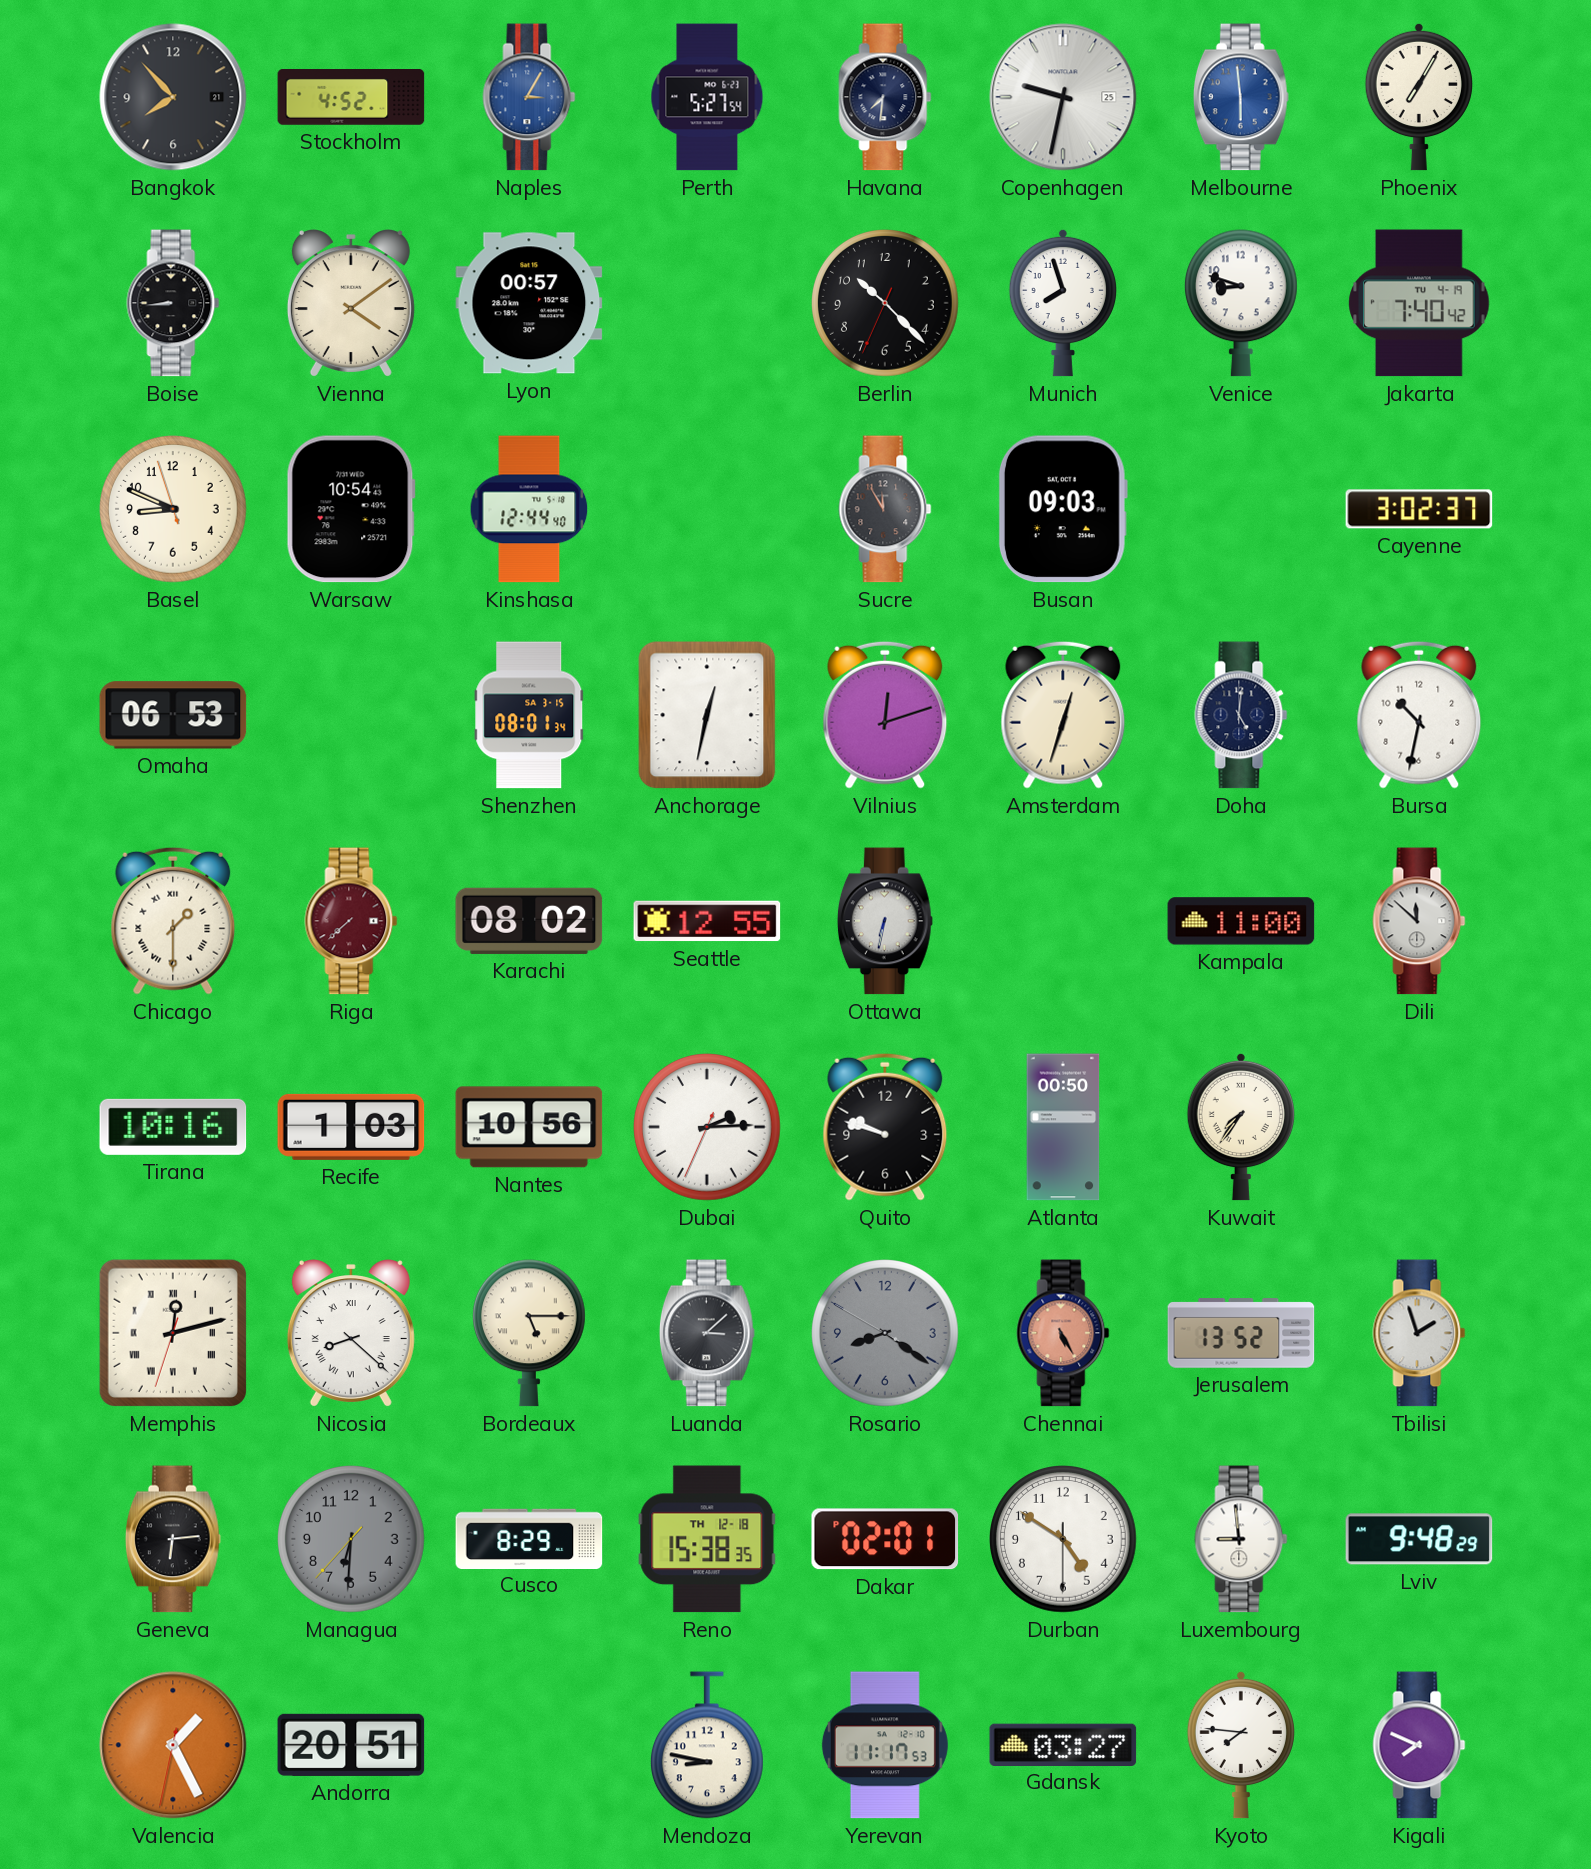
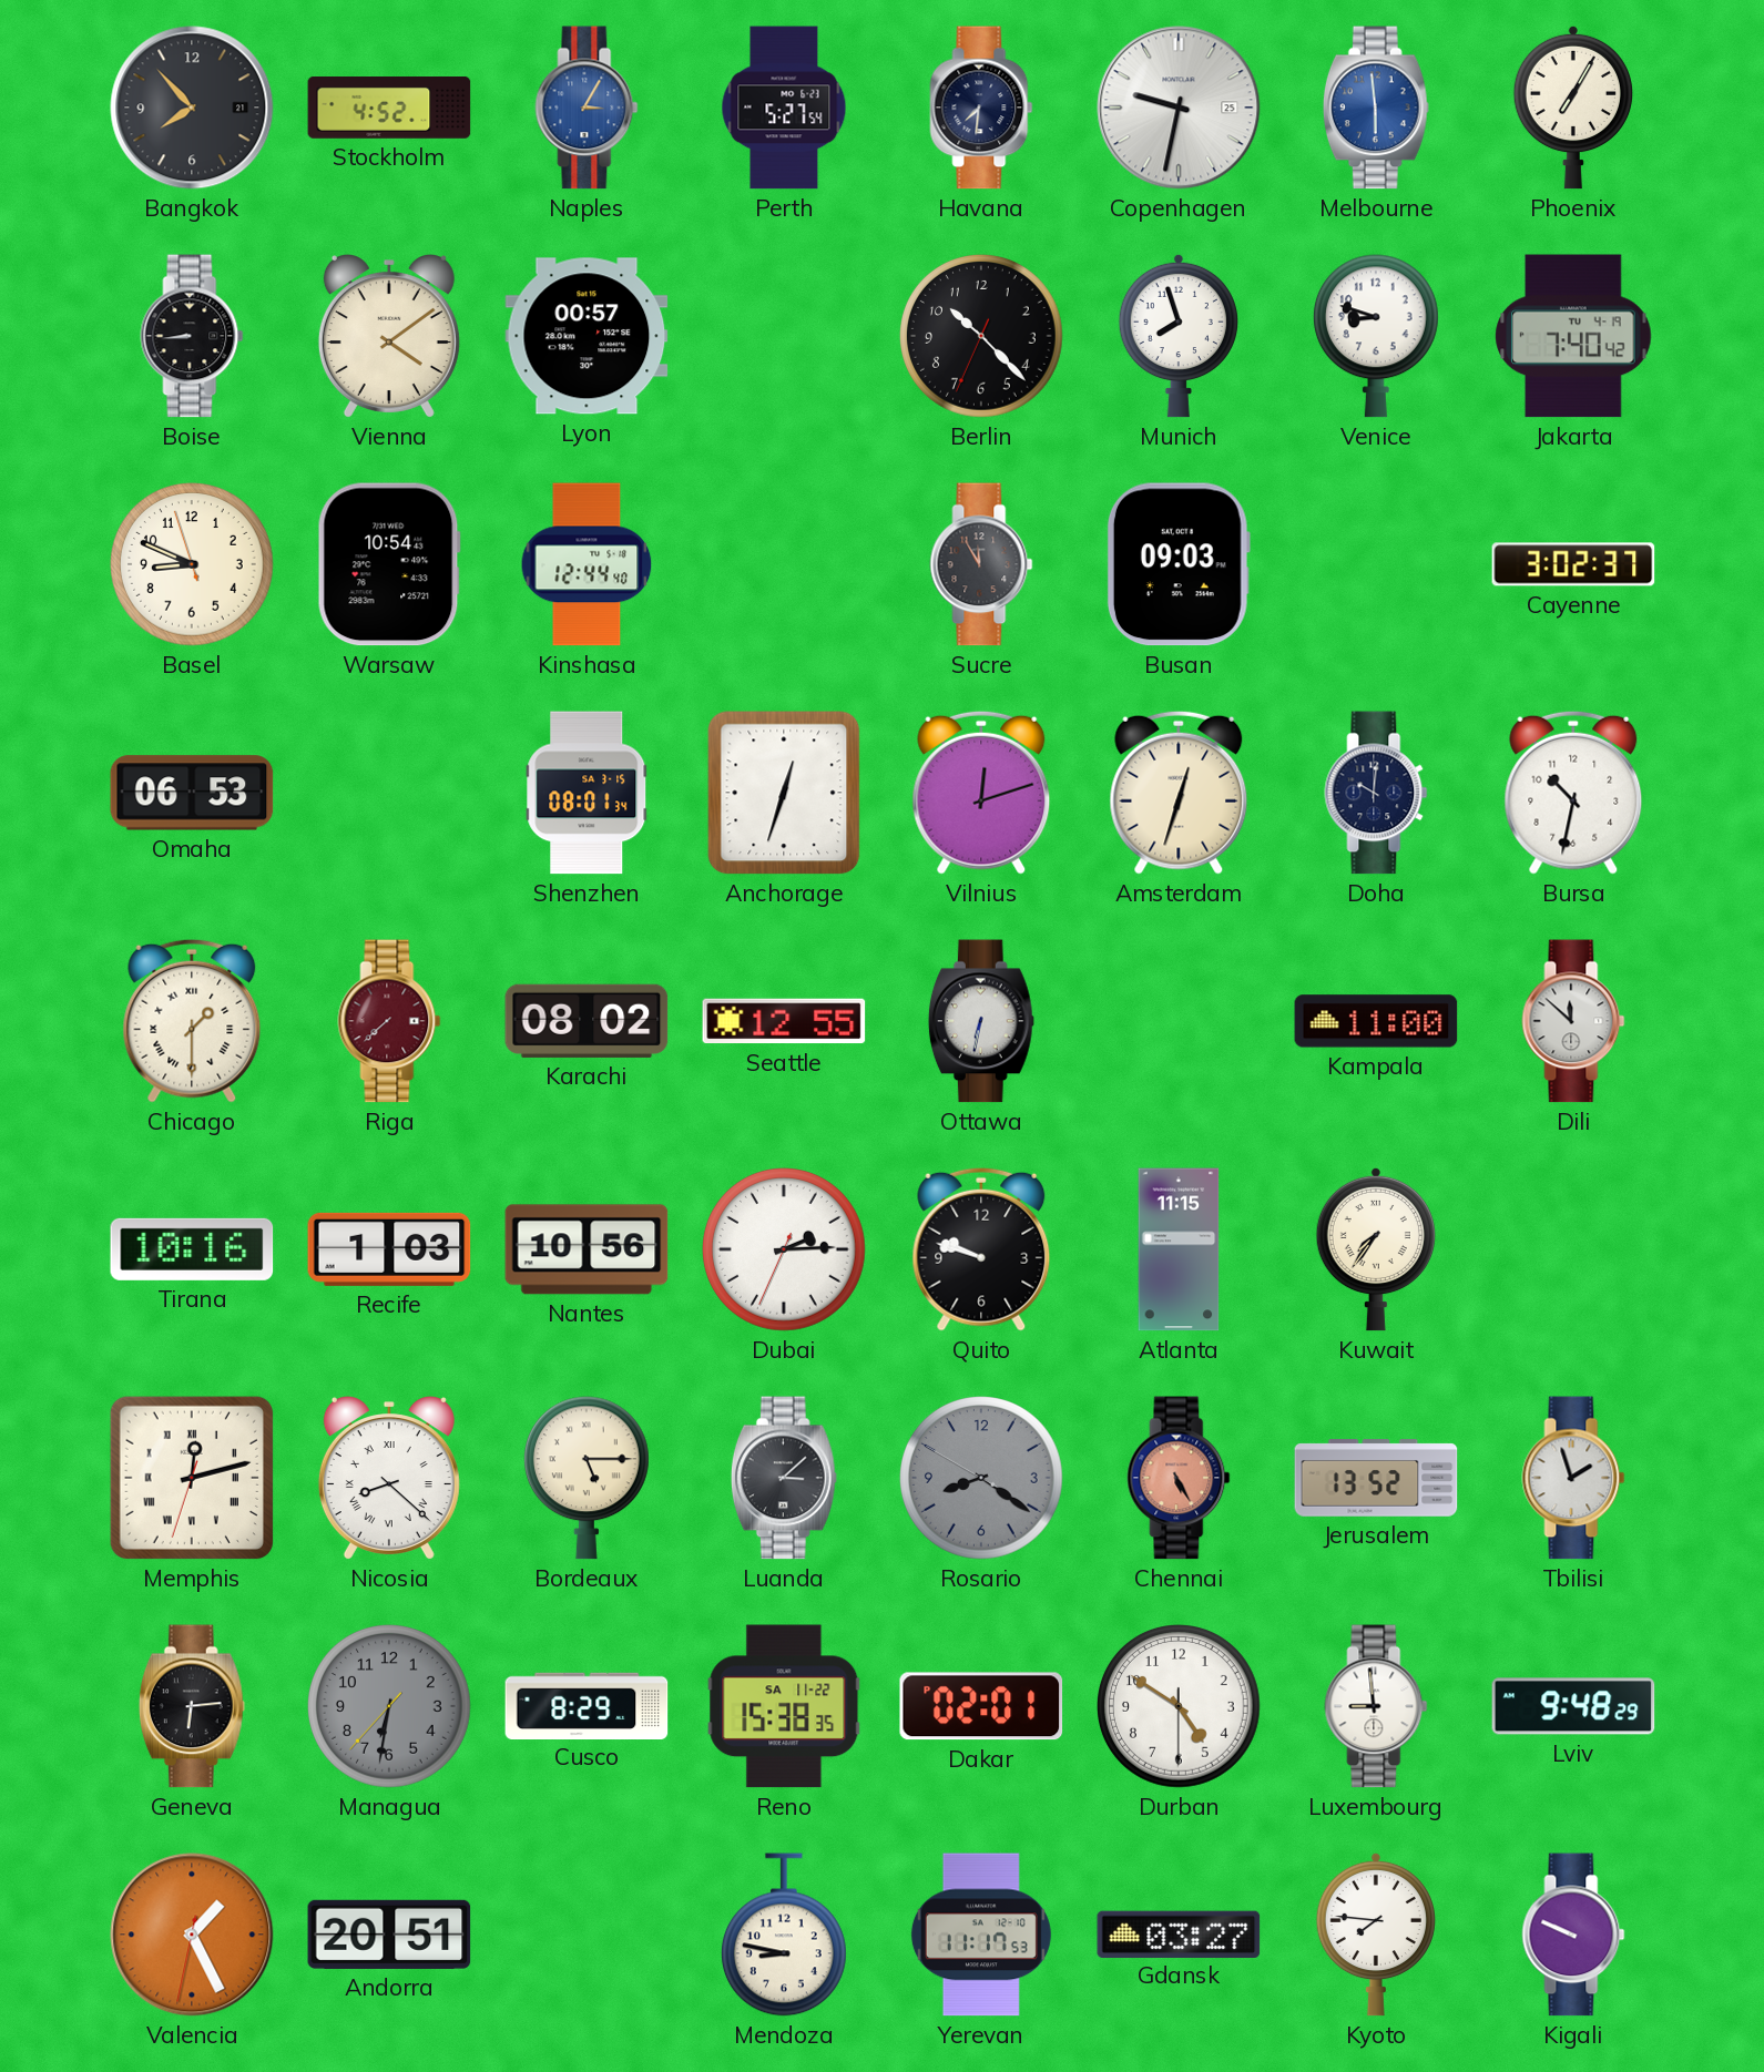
Anchorage: 12:32 -> 12:33 (784, 793)
Doha: 5:01 -> 10:01 (1376, 793)
Atlanta: 00:50 -> 11:15 (1179, 1249)
Managua: 6:30 -> 6:31 (390, 1707)
Reno date: TH 12-18 -> SA 11-22 (784, 1706)
Kigali: 7:49 -> 9:49 (1573, 1935)
